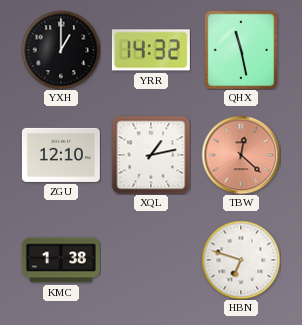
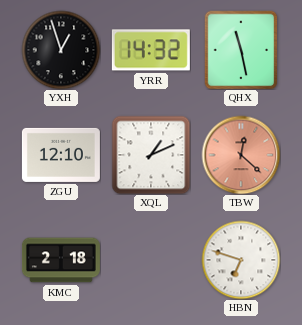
YXH: 1:00 -> 12:57 (61, 50)
XQL: 1:13 -> 1:11 (151, 155)
KMC: 1:38 -> 2:18 (61, 260)
